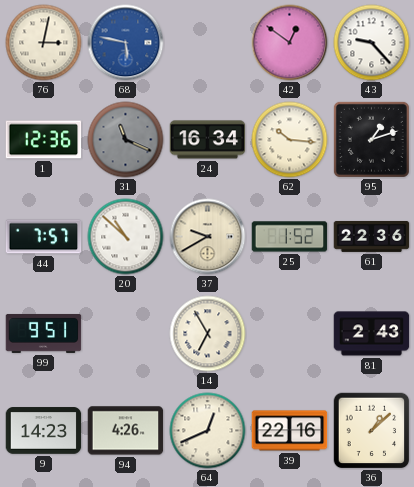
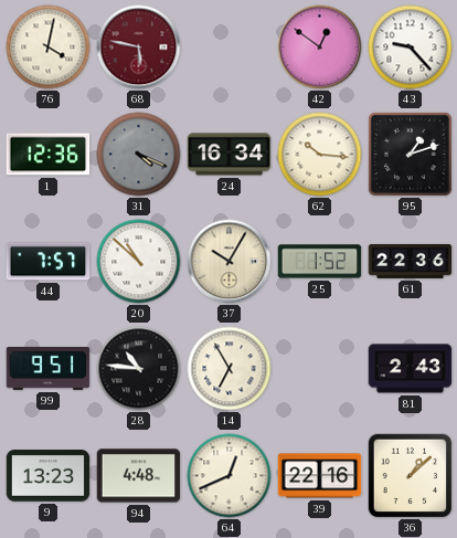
76: 3:02 -> 4:02 (49, 48)
68 dial: blue -> burgundy (139, 48)
31: 11:19 -> 4:19 (139, 155)
37: 9:40 -> 10:05 (230, 262)
28: none -> 10:46 (139, 369)
9: 14:23 -> 13:23 (49, 476)
94: 4:26 -> 4:48 (139, 476)
